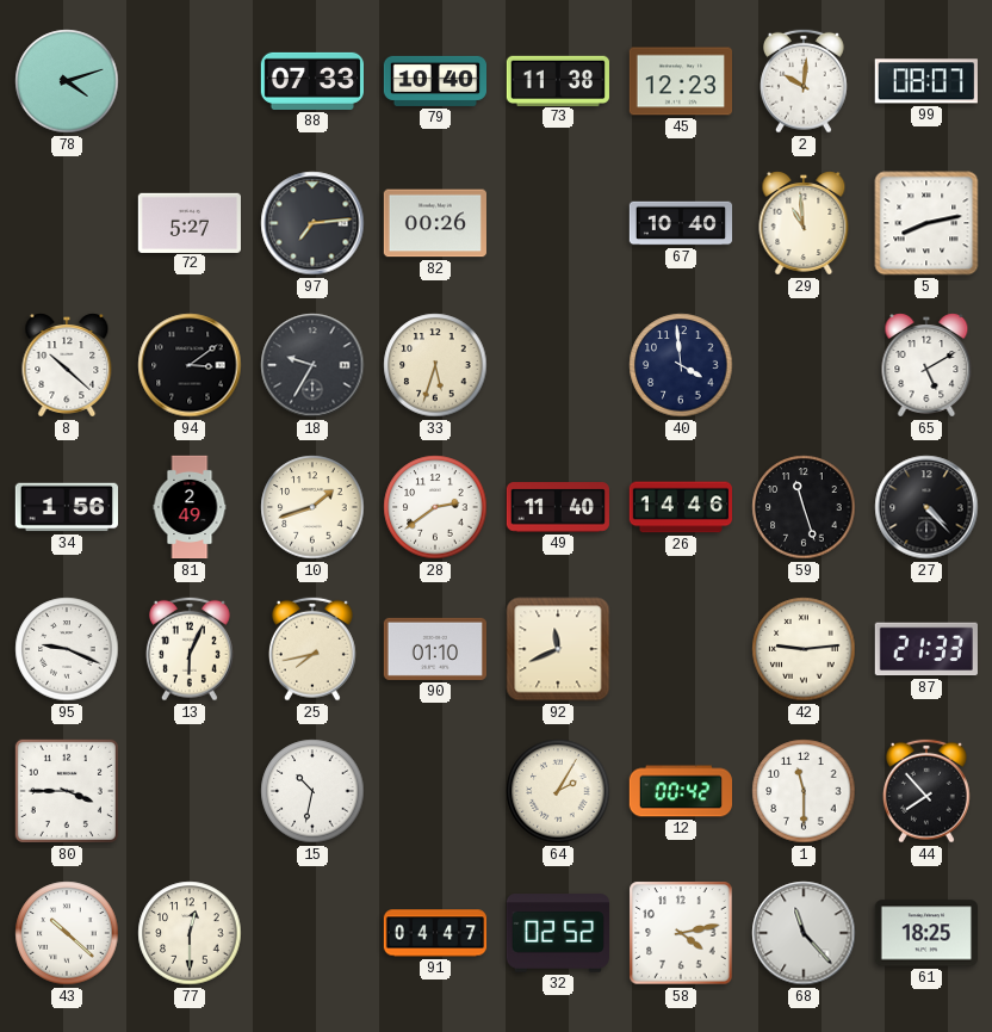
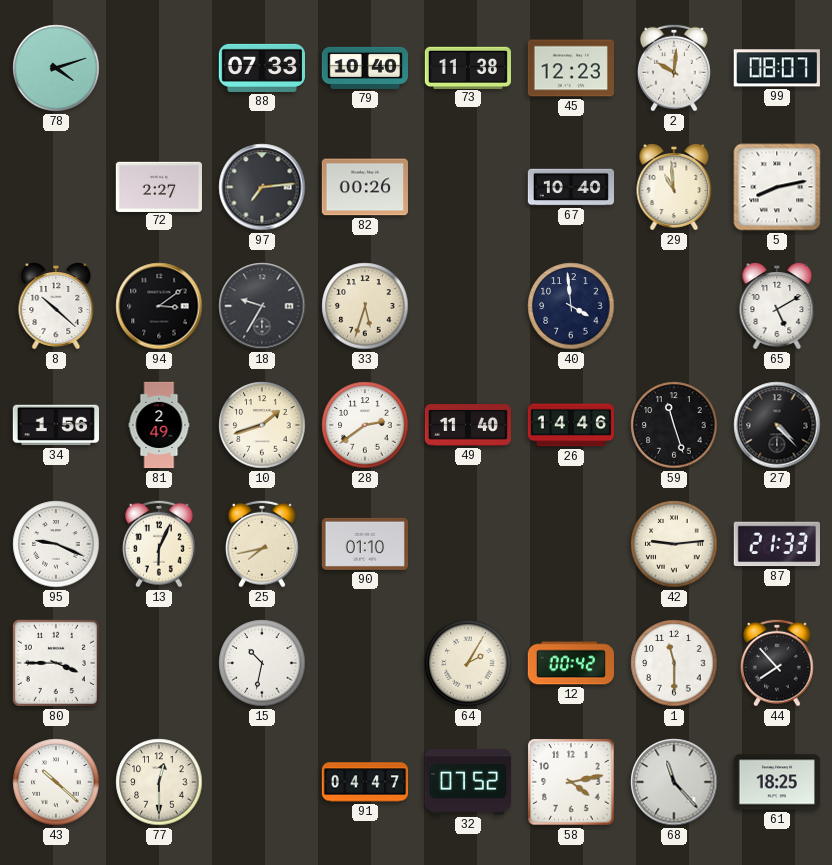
72: 5:27 -> 2:27 (159, 186)
92: 11:41 -> none (558, 649)
32: 02:52 -> 07:52 (467, 782)
